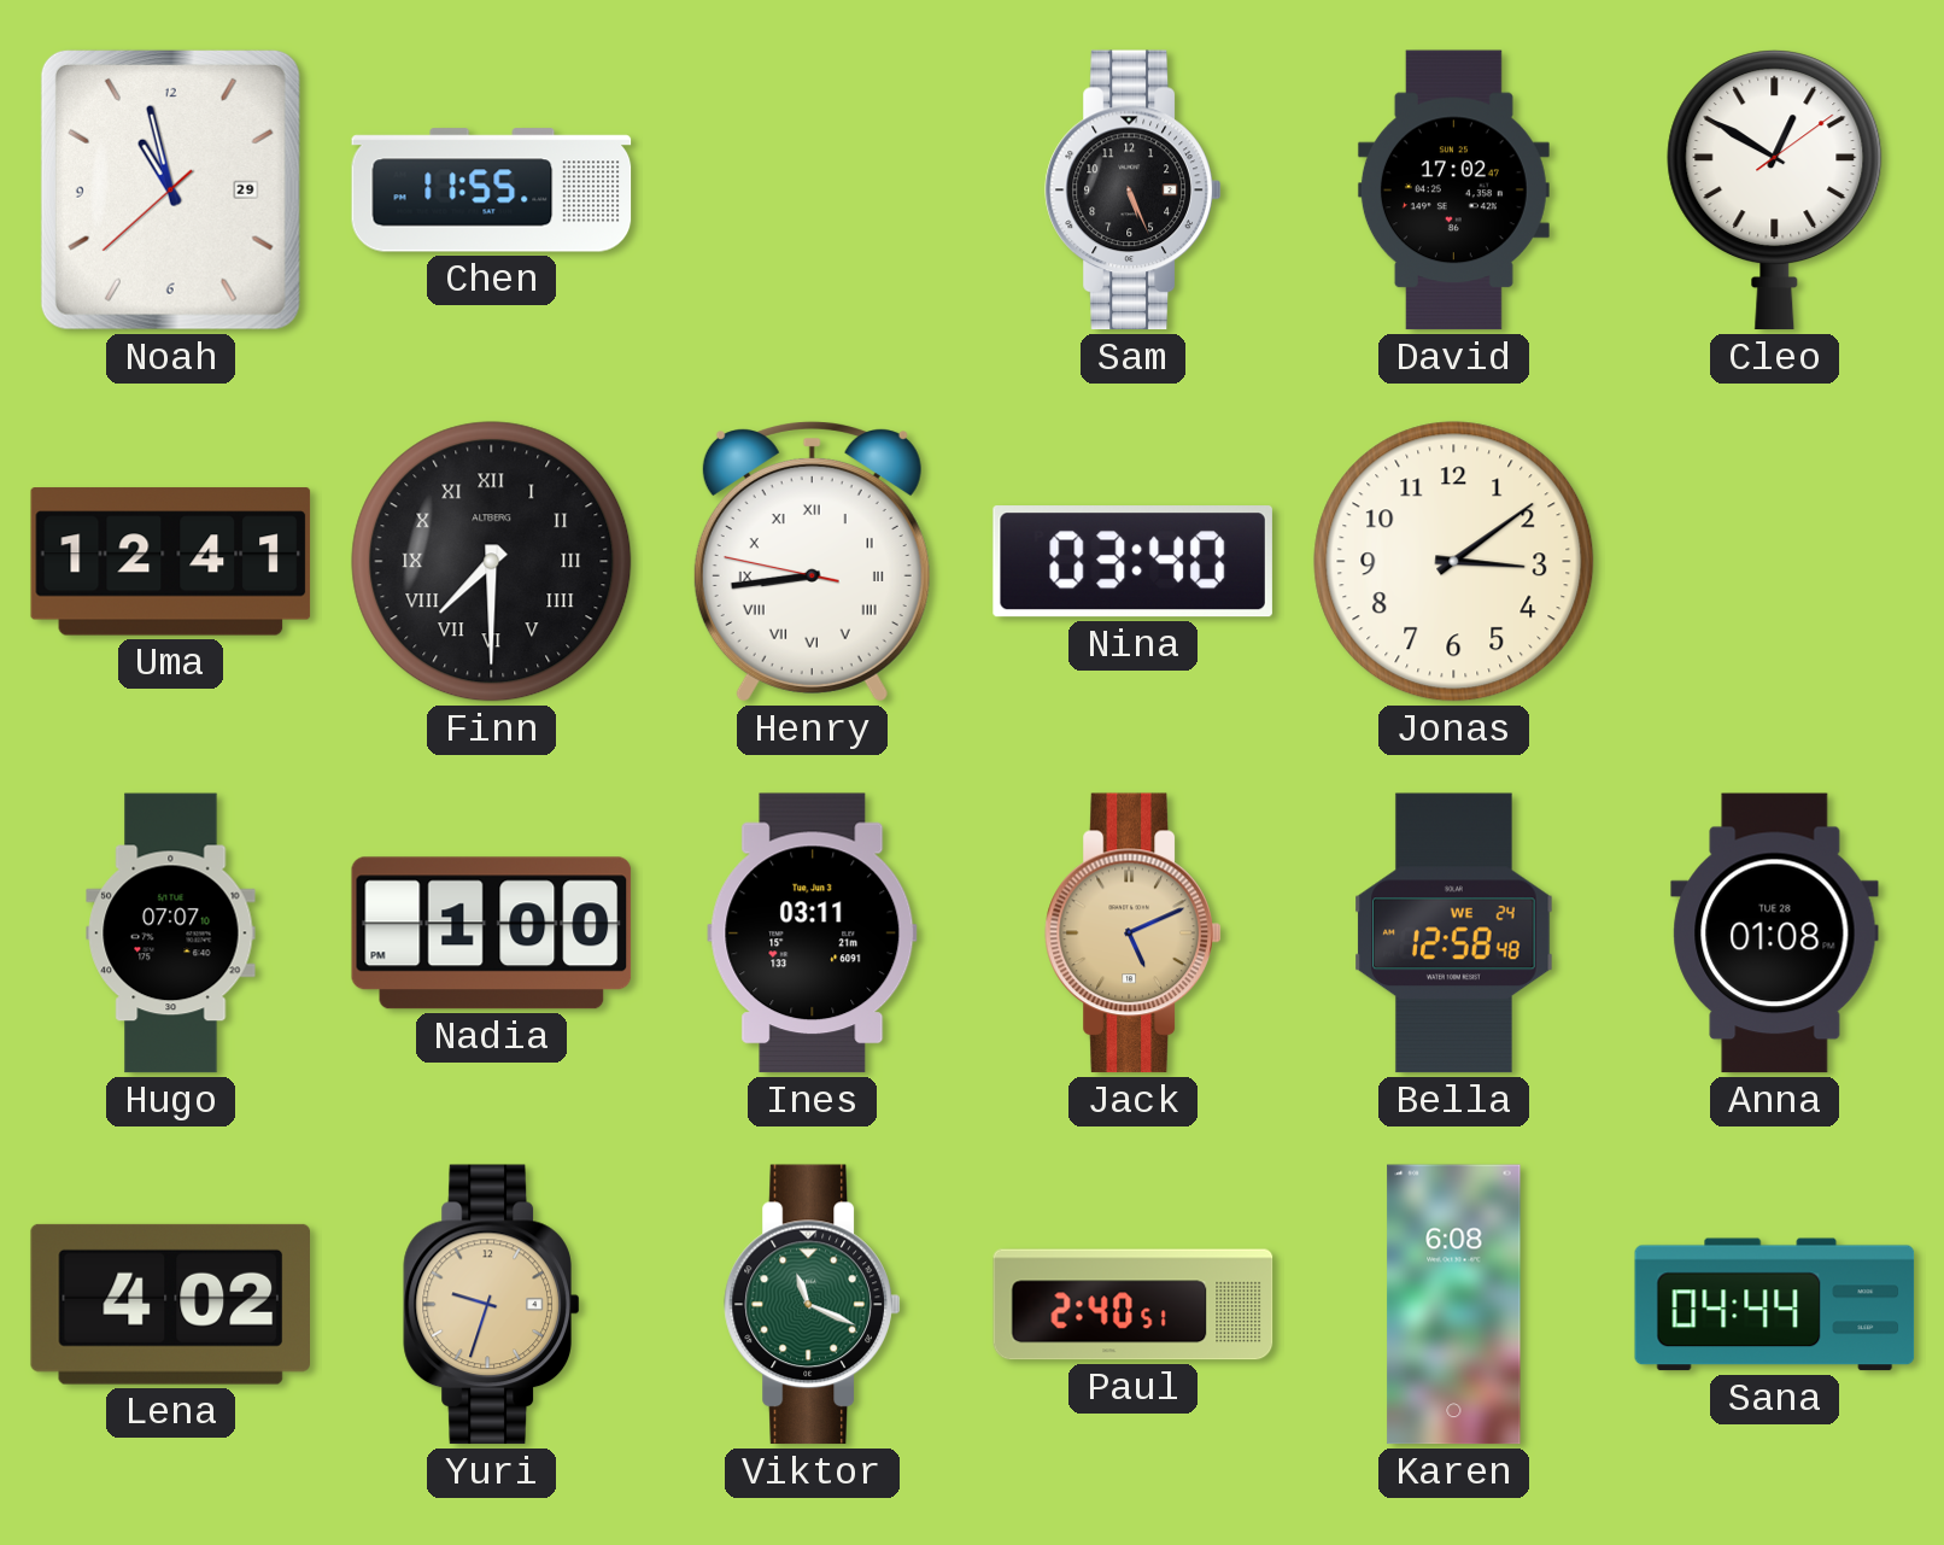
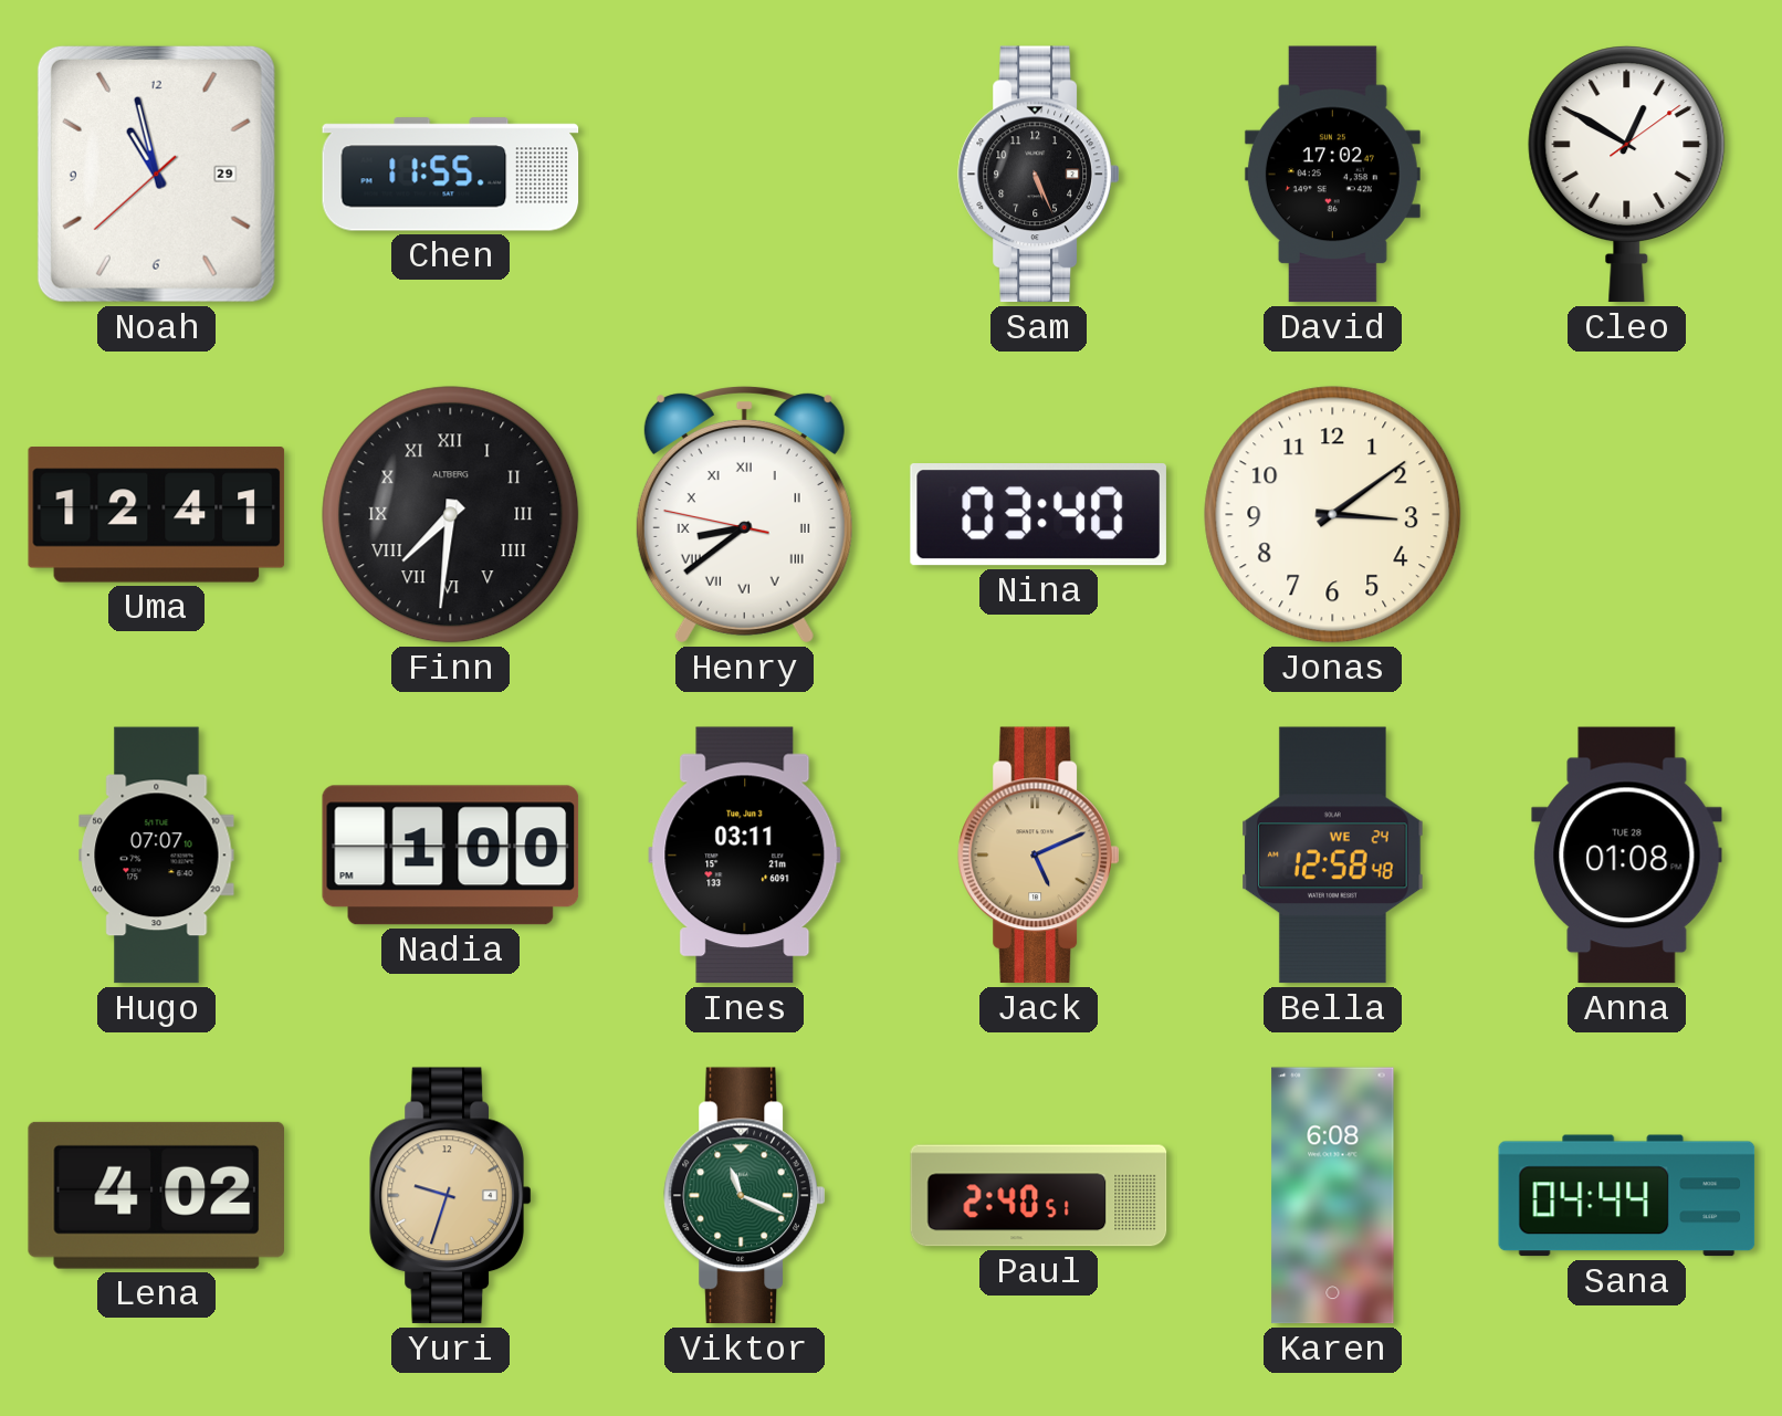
Finn: 7:30 -> 7:31 (451, 515)
Henry: 8:43 -> 8:38 (744, 515)
